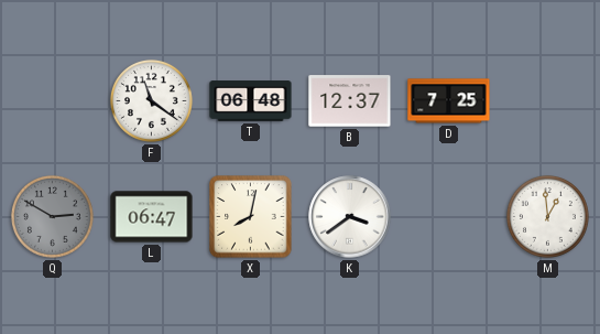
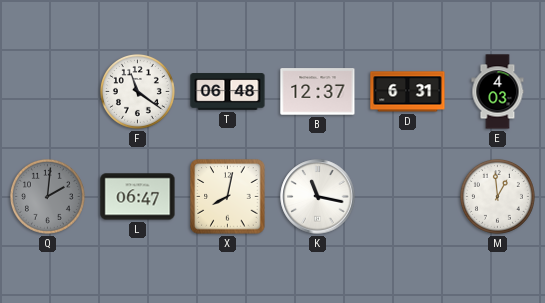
D: 7:25 -> 6:31 (408, 92)
E: none -> 4:03 (498, 92)
Q: 2:50 -> 2:01 (47, 196)
K: 3:39 -> 11:17 (318, 197)
